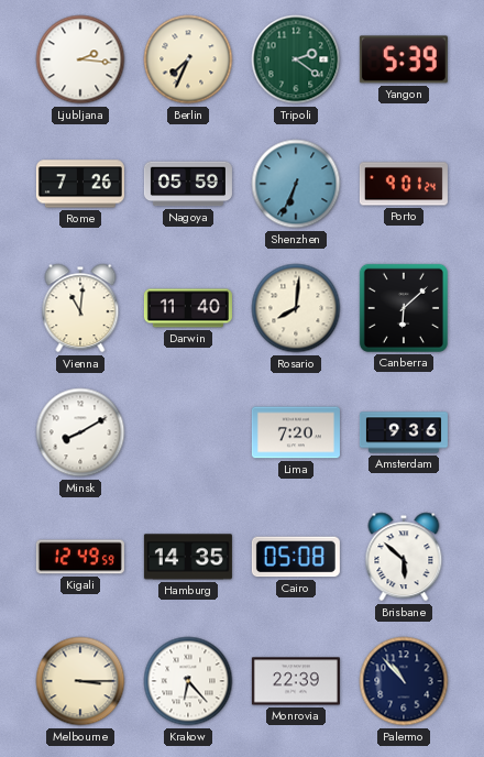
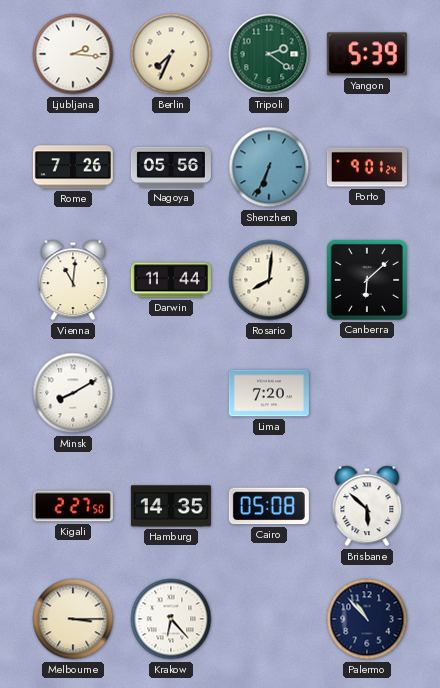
Nagoya: 05:59 -> 05:56 (171, 167)
Darwin: 11:40 -> 11:44 (171, 280)
Amsterdam: 9:36 -> none (404, 432)
Kigali: 12:49 -> 2:27 (73, 506)
Monrovia: 22:39 -> none (296, 681)
